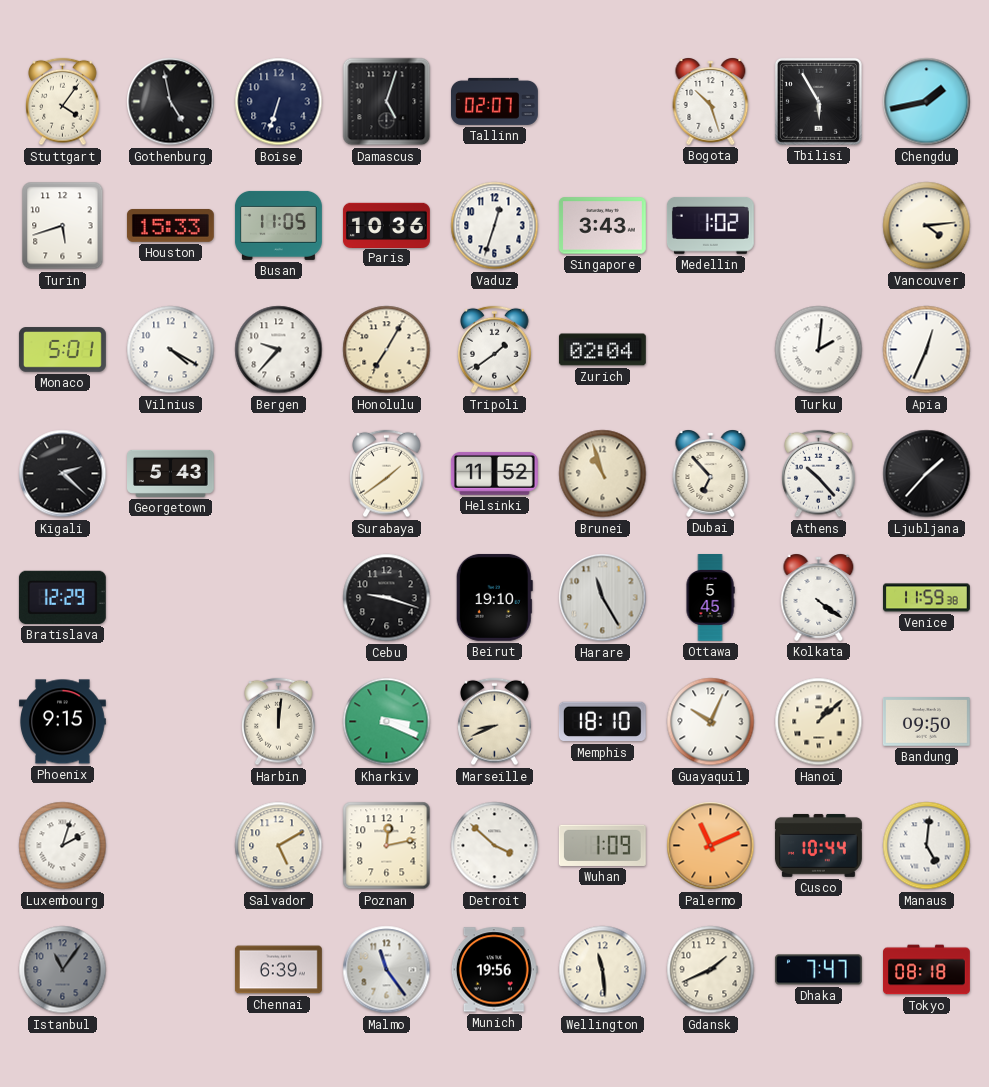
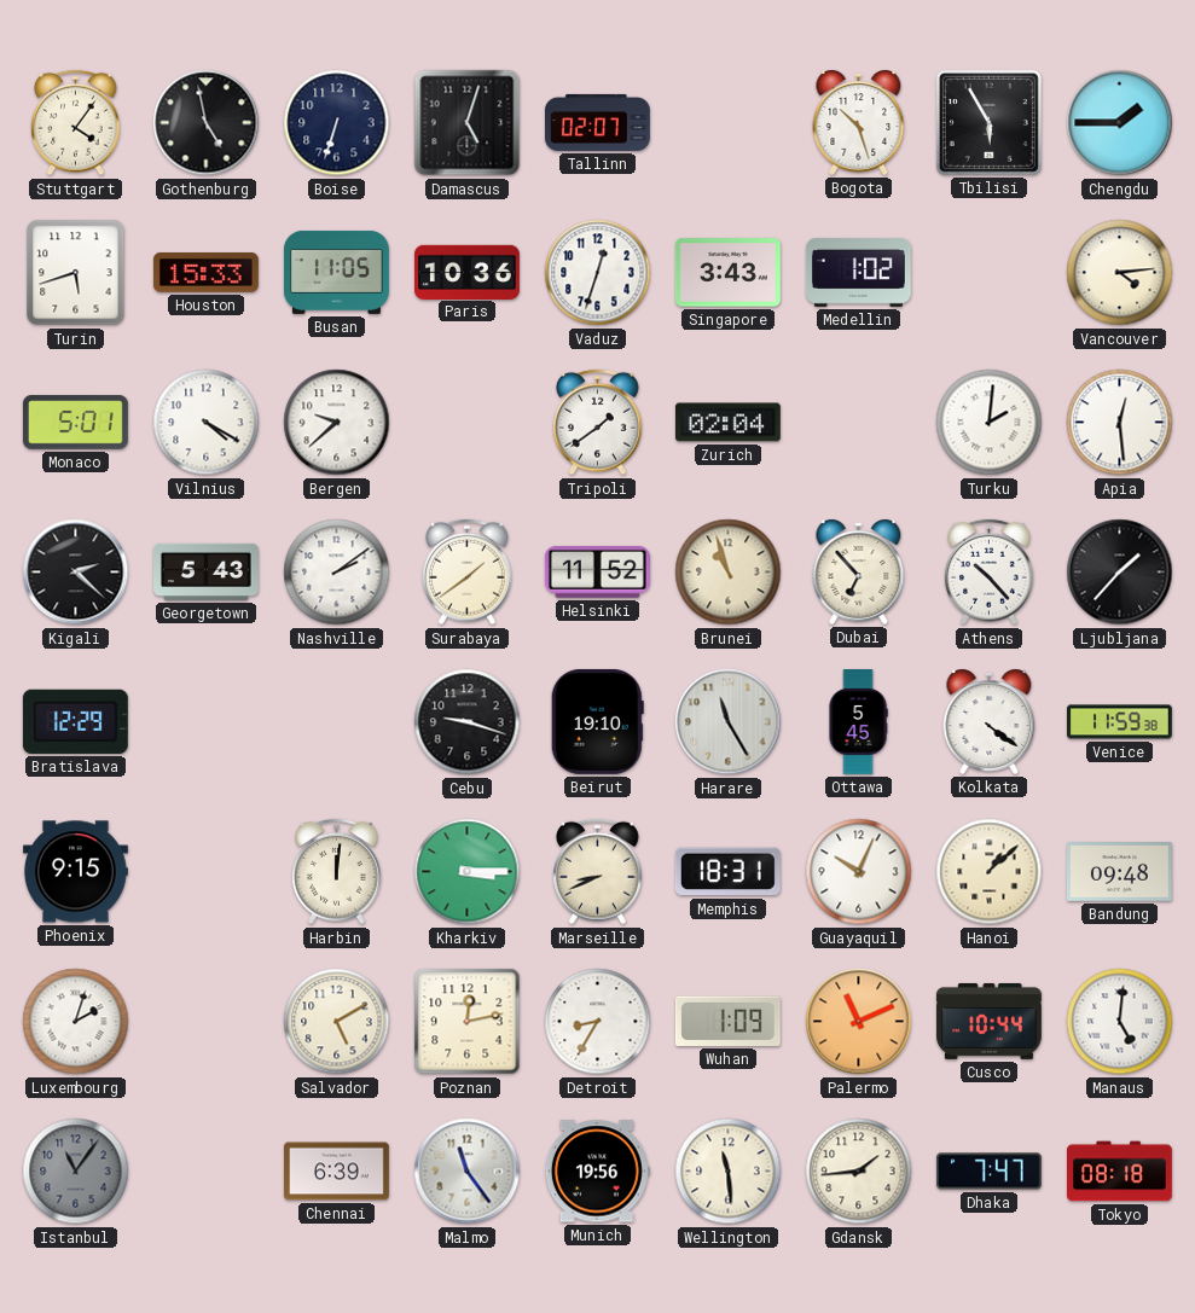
Chengdu: 1:43 -> 1:45 (1120, 123)
Bergen: 9:37 -> 9:38 (337, 423)
Honolulu: 7:05 -> none (387, 350)
Apia: 12:34 -> 12:29 (1120, 423)
Nashville: none -> 2:09 (337, 573)
Kharkiv: 3:19 -> 3:15 (468, 872)
Memphis: 18:10 -> 18:31 (727, 872)
Bandung: 09:50 -> 09:48 (1119, 872)
Detroit: 3:52 -> 8:35 (598, 1022)
Gdansk: 1:41 -> 1:44 (859, 1172)
